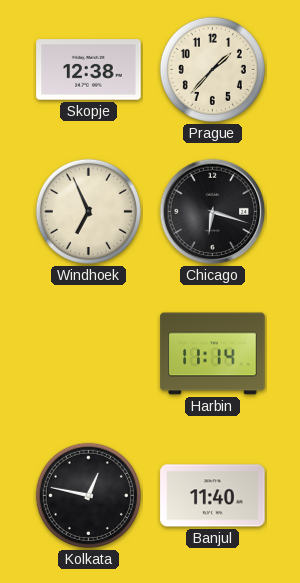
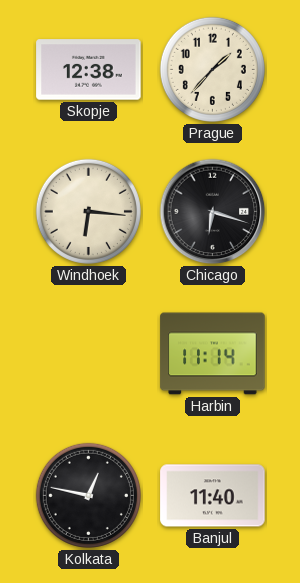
Windhoek: 6:56 -> 6:16 (88, 211)
